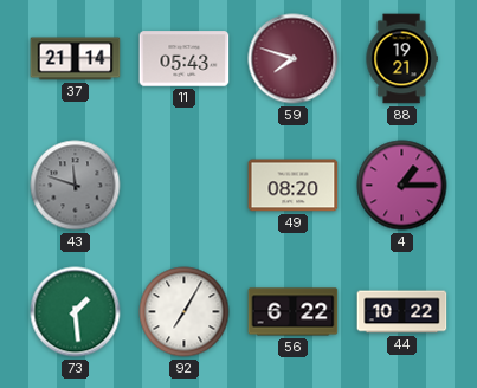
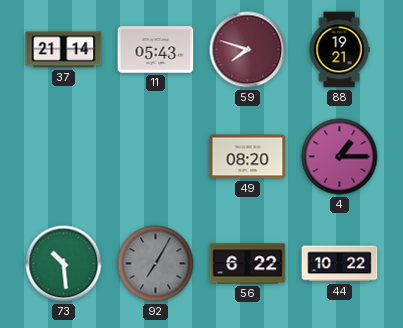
43: 11:48 -> none (76, 186)
73: 1:29 -> 10:29 (64, 264)
92 dial: white -> grey (156, 264)
